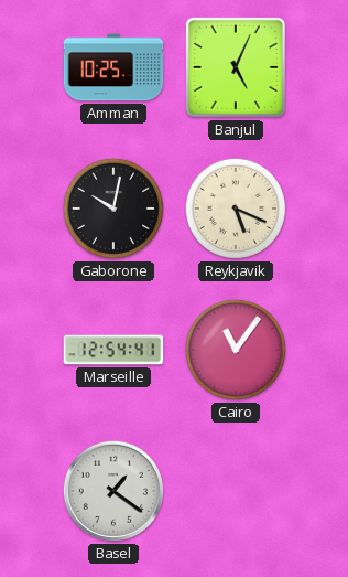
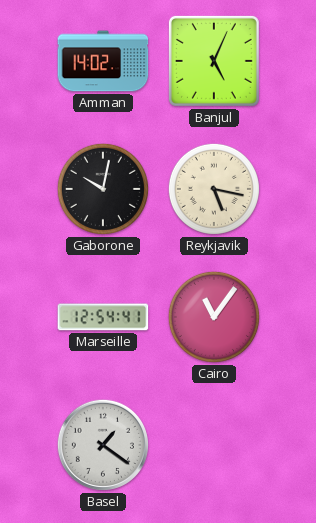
Amman: 10:25 -> 14:02 (103, 61)
Reykjavik: 5:19 -> 5:17 (214, 189)
